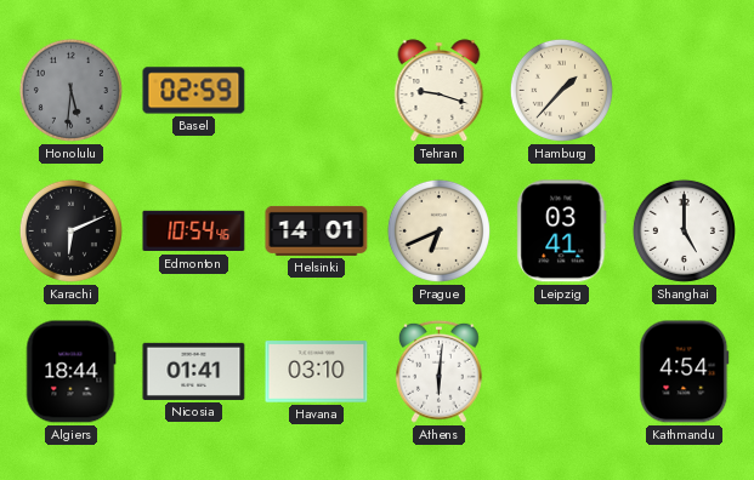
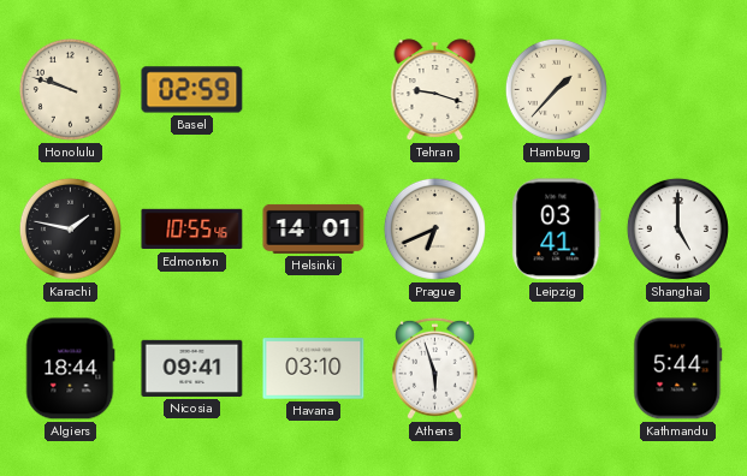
Honolulu: 5:31 -> 9:48 (70, 89)
Honolulu dial: grey -> cream (70, 89)
Karachi: 6:11 -> 1:47 (70, 228)
Edmonton: 10:54 -> 10:55 (192, 230)
Nicosia: 01:41 -> 09:41 (192, 368)
Athens: 6:01 -> 5:57 (434, 368)
Kathmandu: 4:54 -> 5:44 (678, 369)
